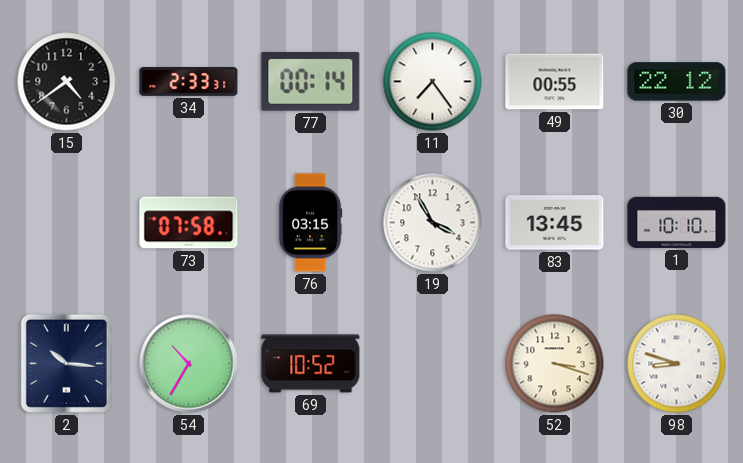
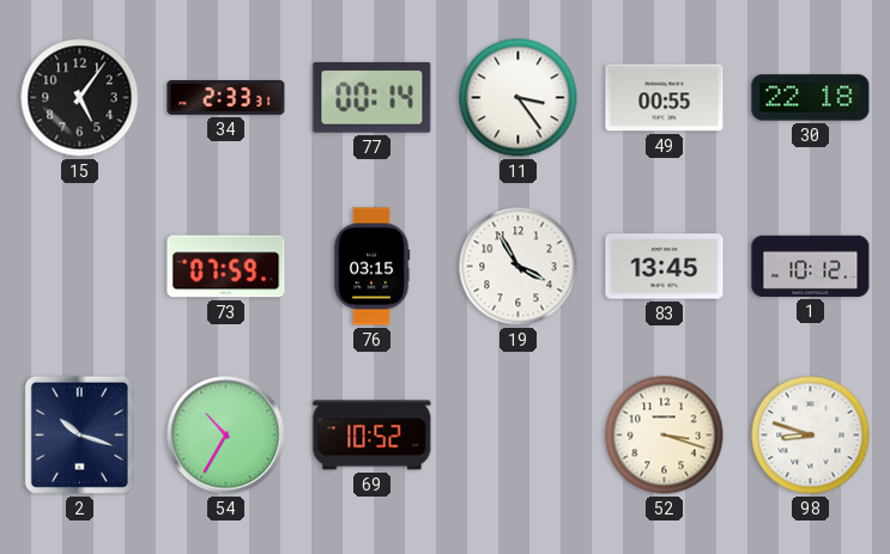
15: 4:39 -> 5:06 (80, 98)
11: 7:24 -> 3:24 (519, 98)
30: 22:12 -> 22:18 (811, 98)
73: 07:58 -> 07:59 (226, 267)
1: 10:10 -> 10:12 (811, 266)
2: 10:16 -> 10:18 (79, 434)
